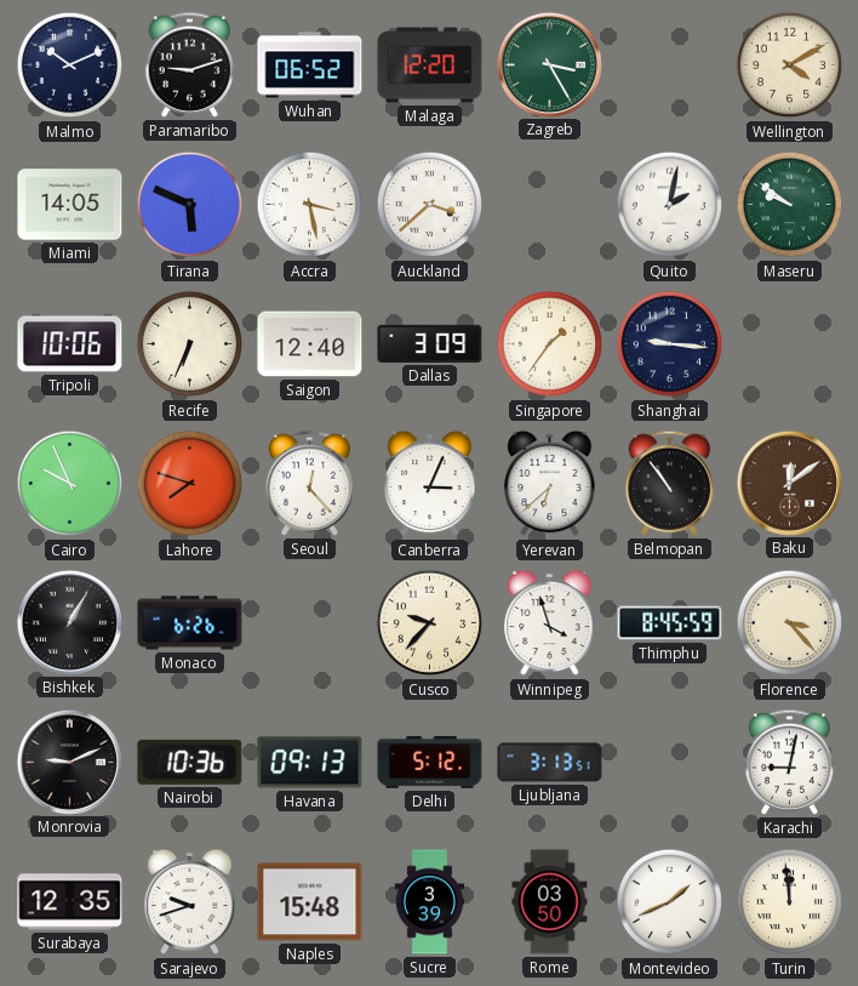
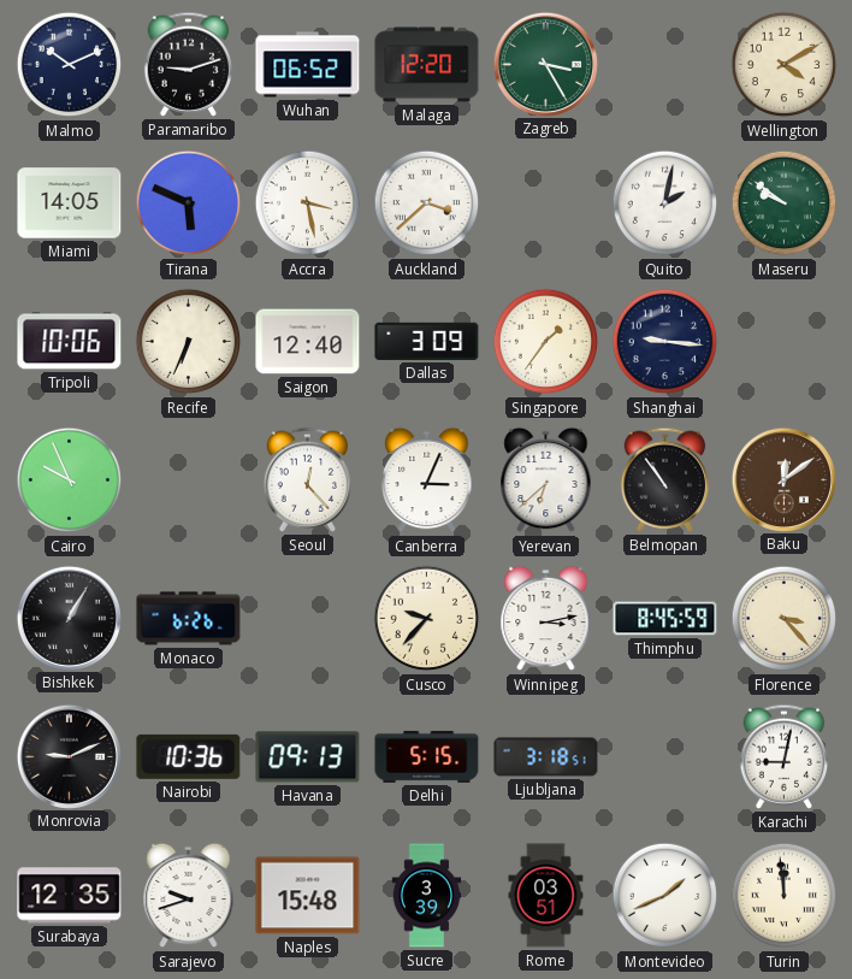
Lahore: 7:48 -> none (190, 484)
Winnipeg: 3:57 -> 3:13 (546, 619)
Delhi: 5:12 -> 5:15 (427, 756)
Ljubljana: 3:13 -> 3:18 (546, 757)
Rome: 03:50 -> 03:51 (546, 896)
